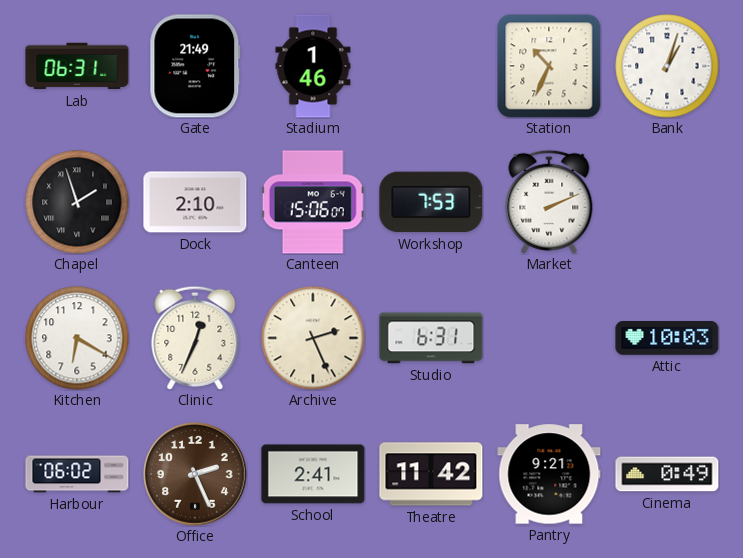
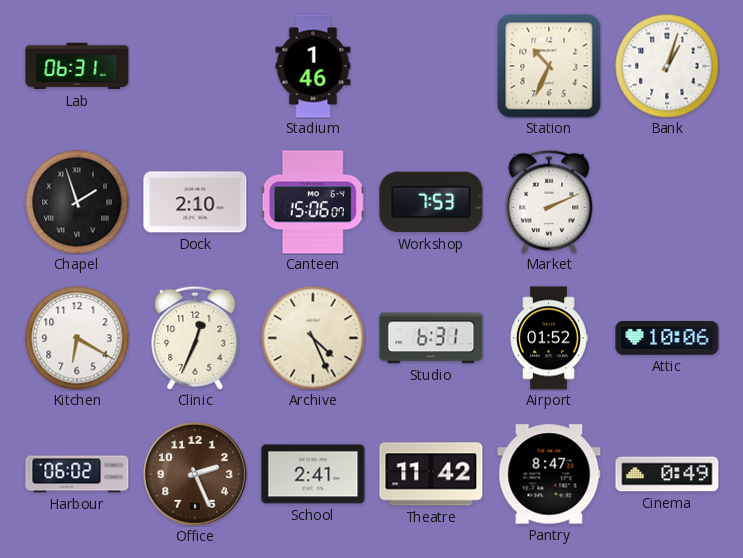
Gate: 21:49 -> none (195, 66)
Archive: 2:26 -> 4:26 (313, 338)
Airport: none -> 01:52 (549, 338)
Attic: 10:03 -> 10:06 (667, 339)
Pantry: 9:21 -> 8:47 (549, 474)
